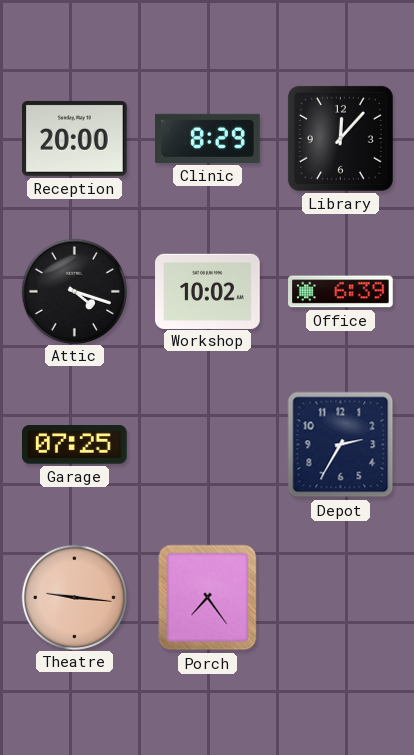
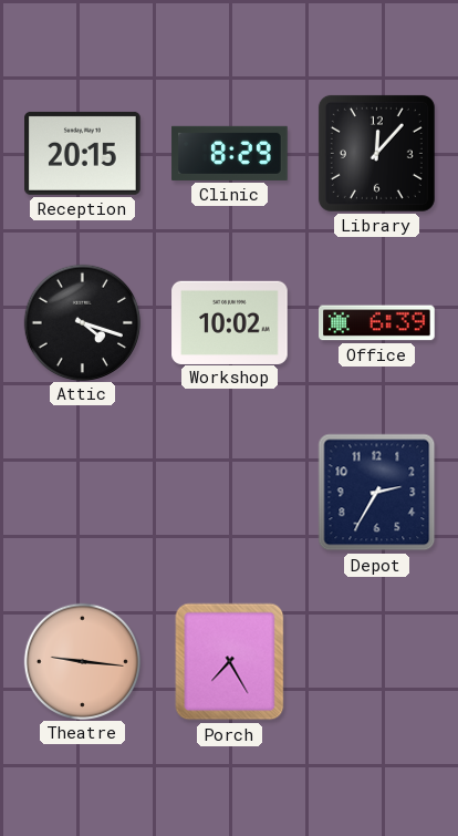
Reception: 20:00 -> 20:15 (83, 153)
Garage: 07:25 -> none (75, 445)
Porch: 7:24 -> 7:25 (230, 662)
